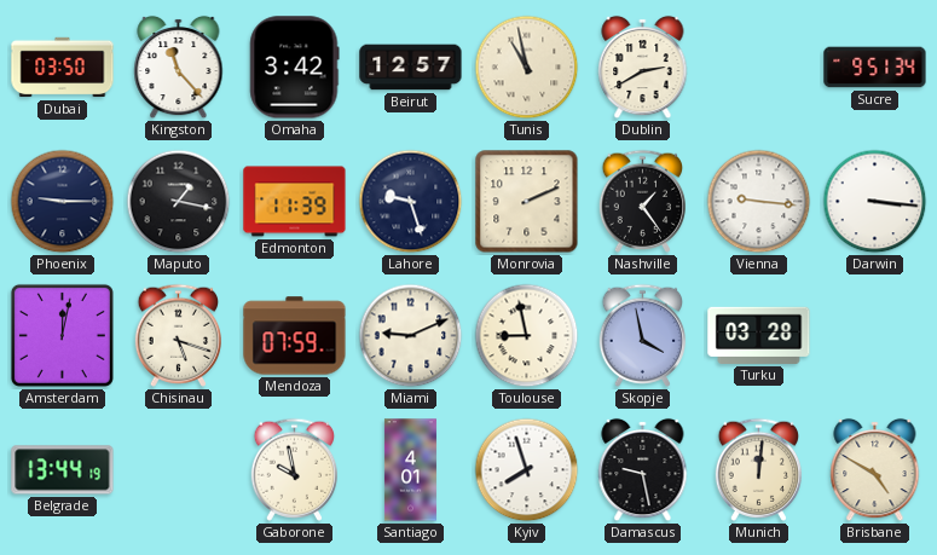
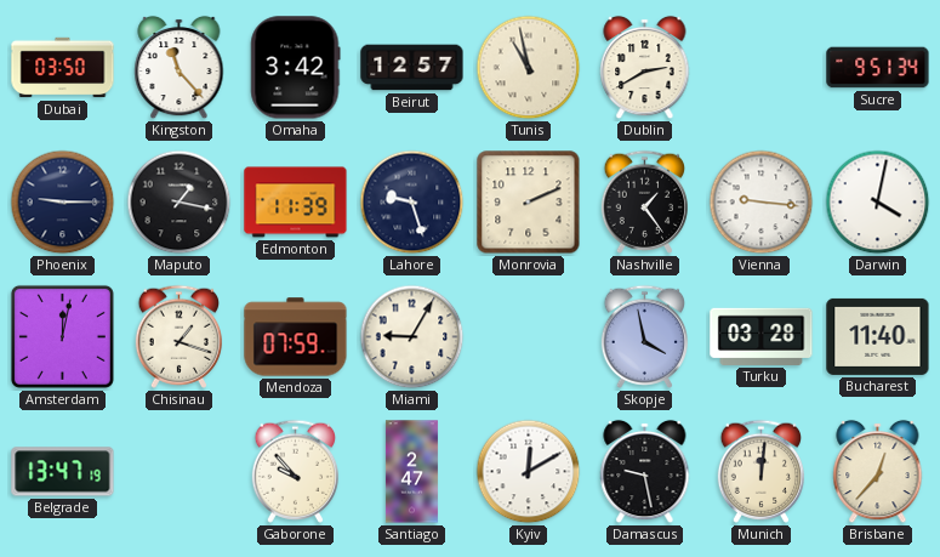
Darwin: 3:16 -> 4:02 (878, 203)
Chisinau: 5:18 -> 1:18 (178, 336)
Miami: 9:11 -> 9:05 (412, 337)
Toulouse: 8:58 -> none (527, 336)
Bucharest: none -> 11:40 (878, 336)
Belgrade: 13:44 -> 13:47 (63, 472)
Gaborone: 9:58 -> 9:53 (295, 471)
Santiago: 4:01 -> 2:47 (411, 472)
Kyiv: 7:57 -> 12:10 (529, 472)
Brisbane: 4:50 -> 12:37 (878, 472)
